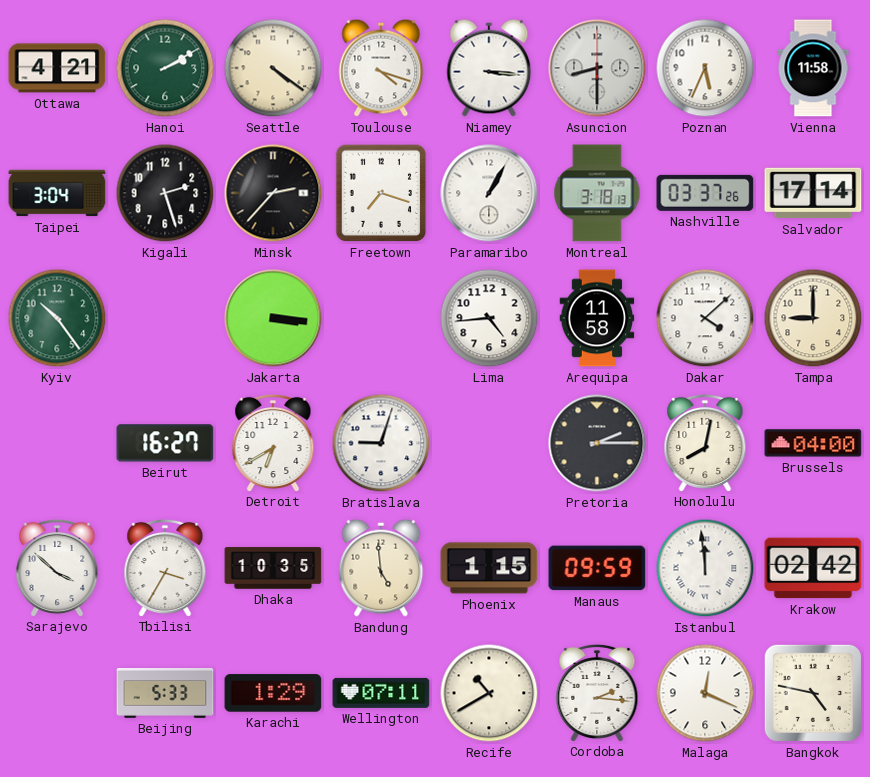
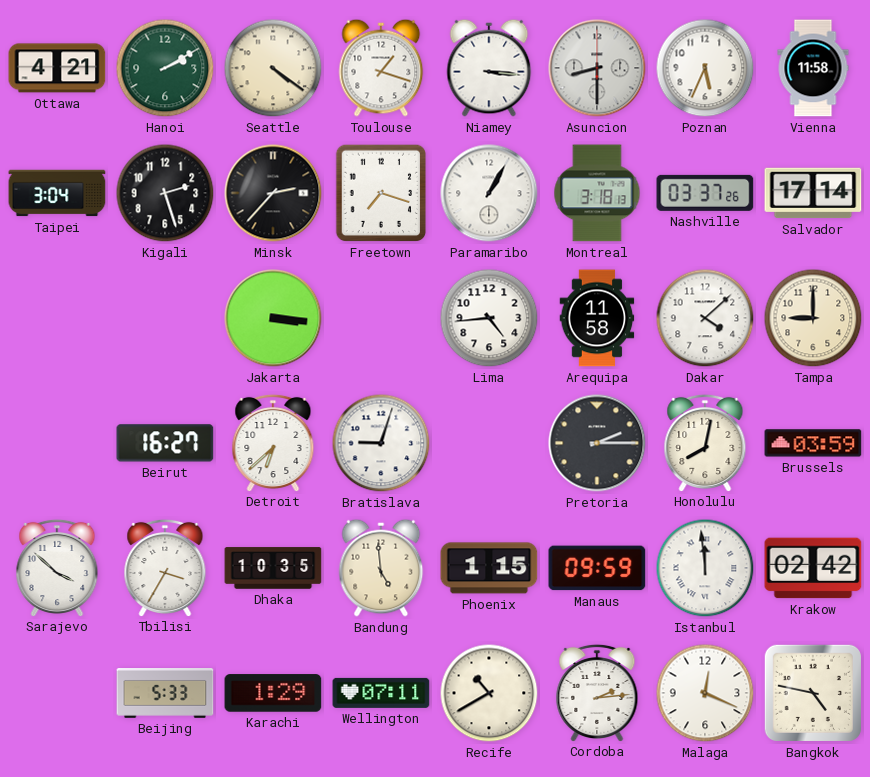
Toulouse: 4:18 -> 1:18 (381, 68)
Kyiv: 10:24 -> none (57, 318)
Detroit: 6:40 -> 6:38 (273, 442)
Brussels: 04:00 -> 03:59 (813, 443)
Cordoba: 2:16 -> 2:14 (597, 692)
